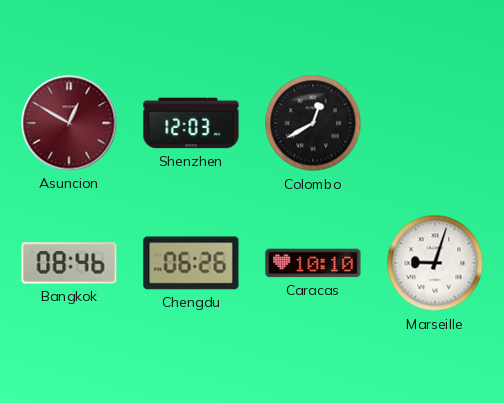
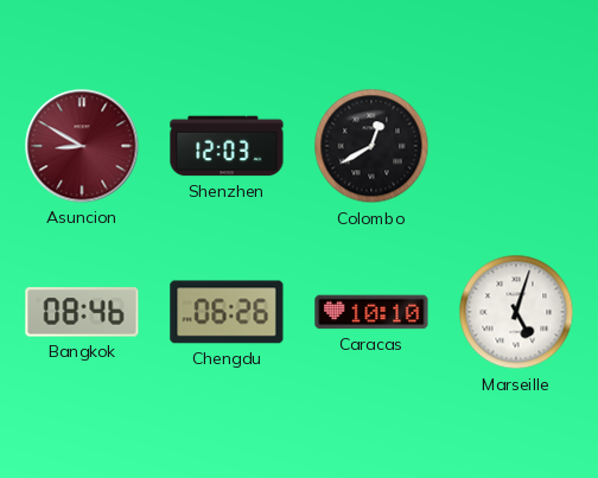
Asuncion: 12:50 -> 8:50 (82, 146)
Marseille: 9:03 -> 5:03 (516, 312)
